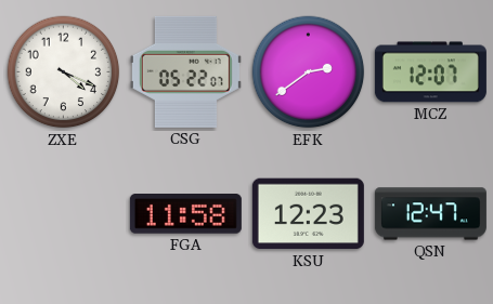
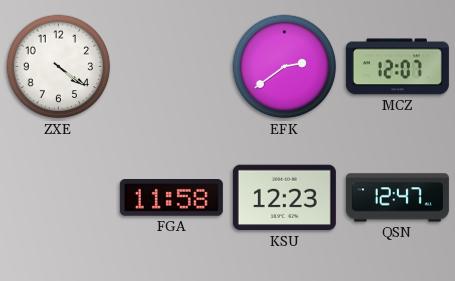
ZXE: 4:19 -> 4:21 (59, 67)
CSG: 05:22 -> none (185, 71)
